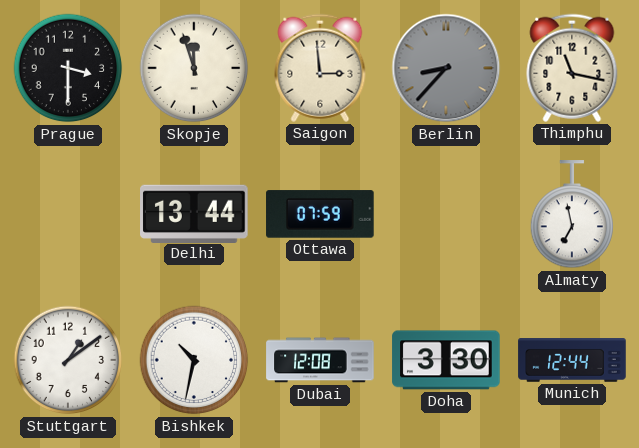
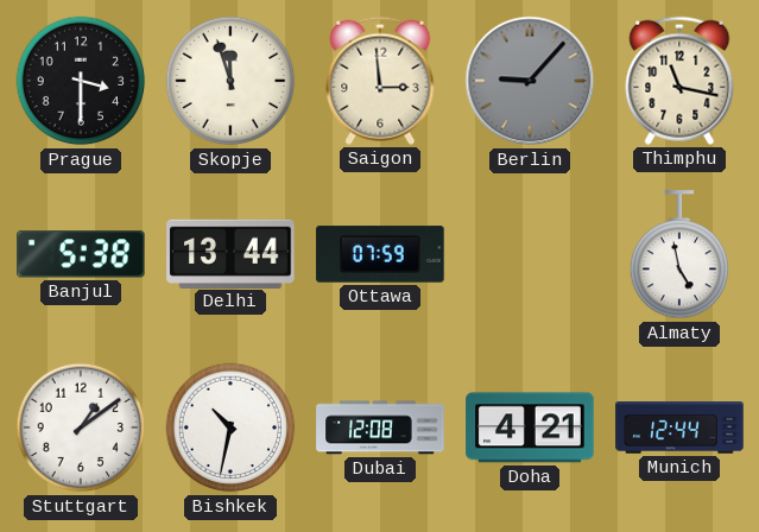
Berlin: 8:37 -> 9:07 (530, 81)
Banjul: none -> 5:38 (82, 254)
Almaty: 6:58 -> 4:58 (679, 255)
Doha: 3:30 -> 4:21 (530, 427)
